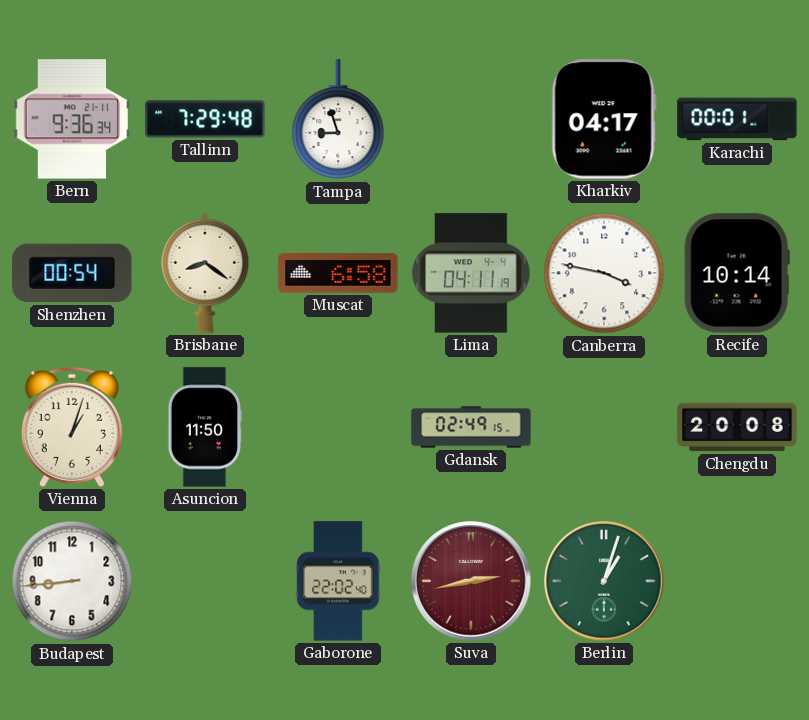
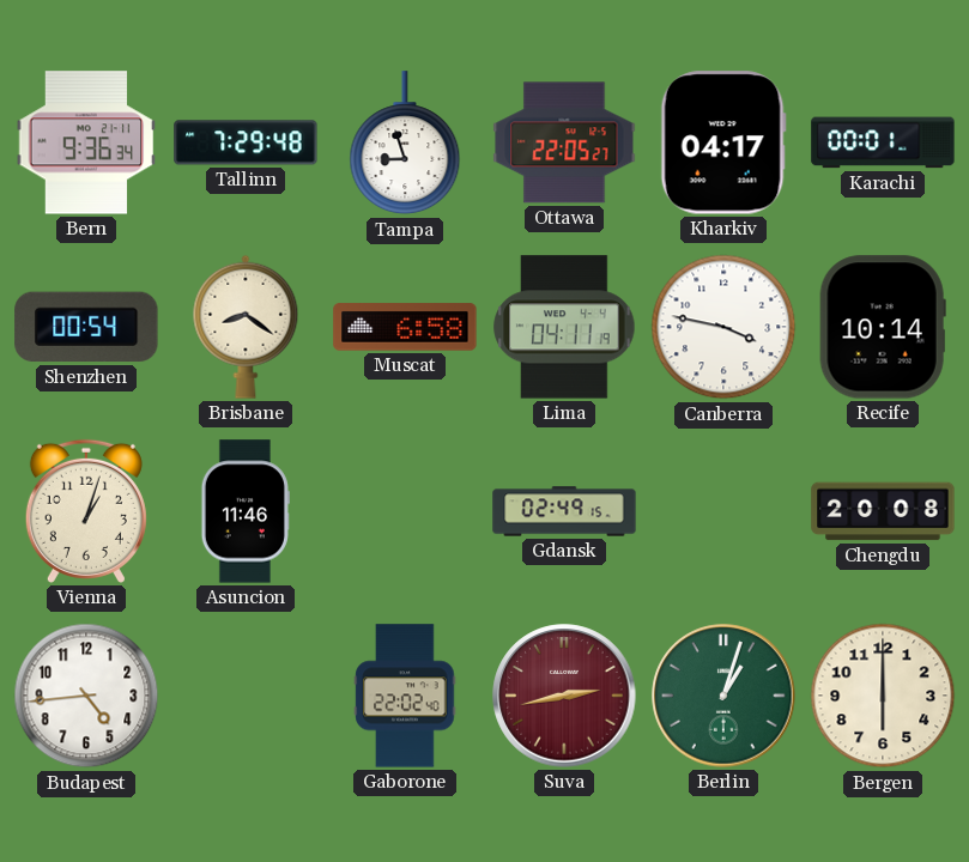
Ottawa: none -> 22:05 (564, 142)
Asuncion: 11:50 -> 11:46 (246, 511)
Budapest: 8:44 -> 4:44 (86, 696)
Bergen: none -> 6:00 (883, 696)
